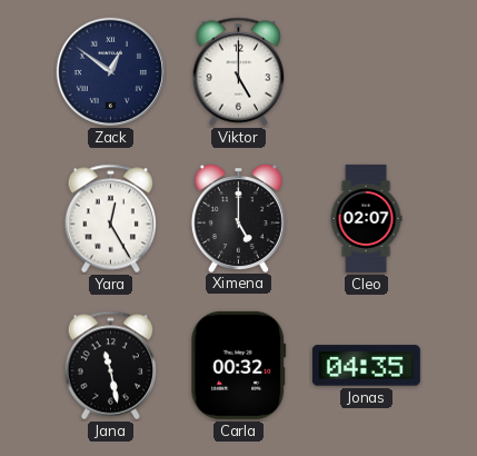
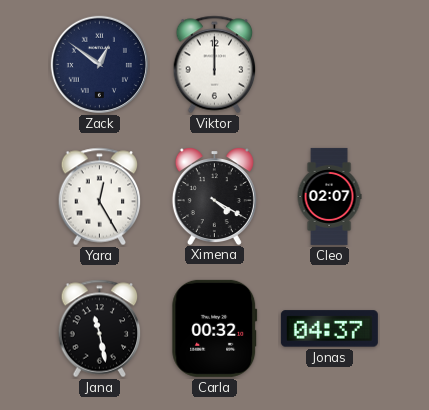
Viktor: 5:00 -> 12:00 (215, 65)
Ximena: 5:00 -> 4:20 (214, 196)
Jonas: 04:35 -> 04:37 (329, 329)
